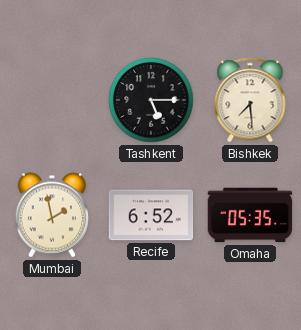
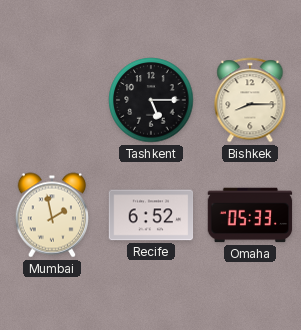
Bishkek: 7:29 -> 8:15 (250, 100)
Omaha: 05:35 -> 05:33 (250, 215)
